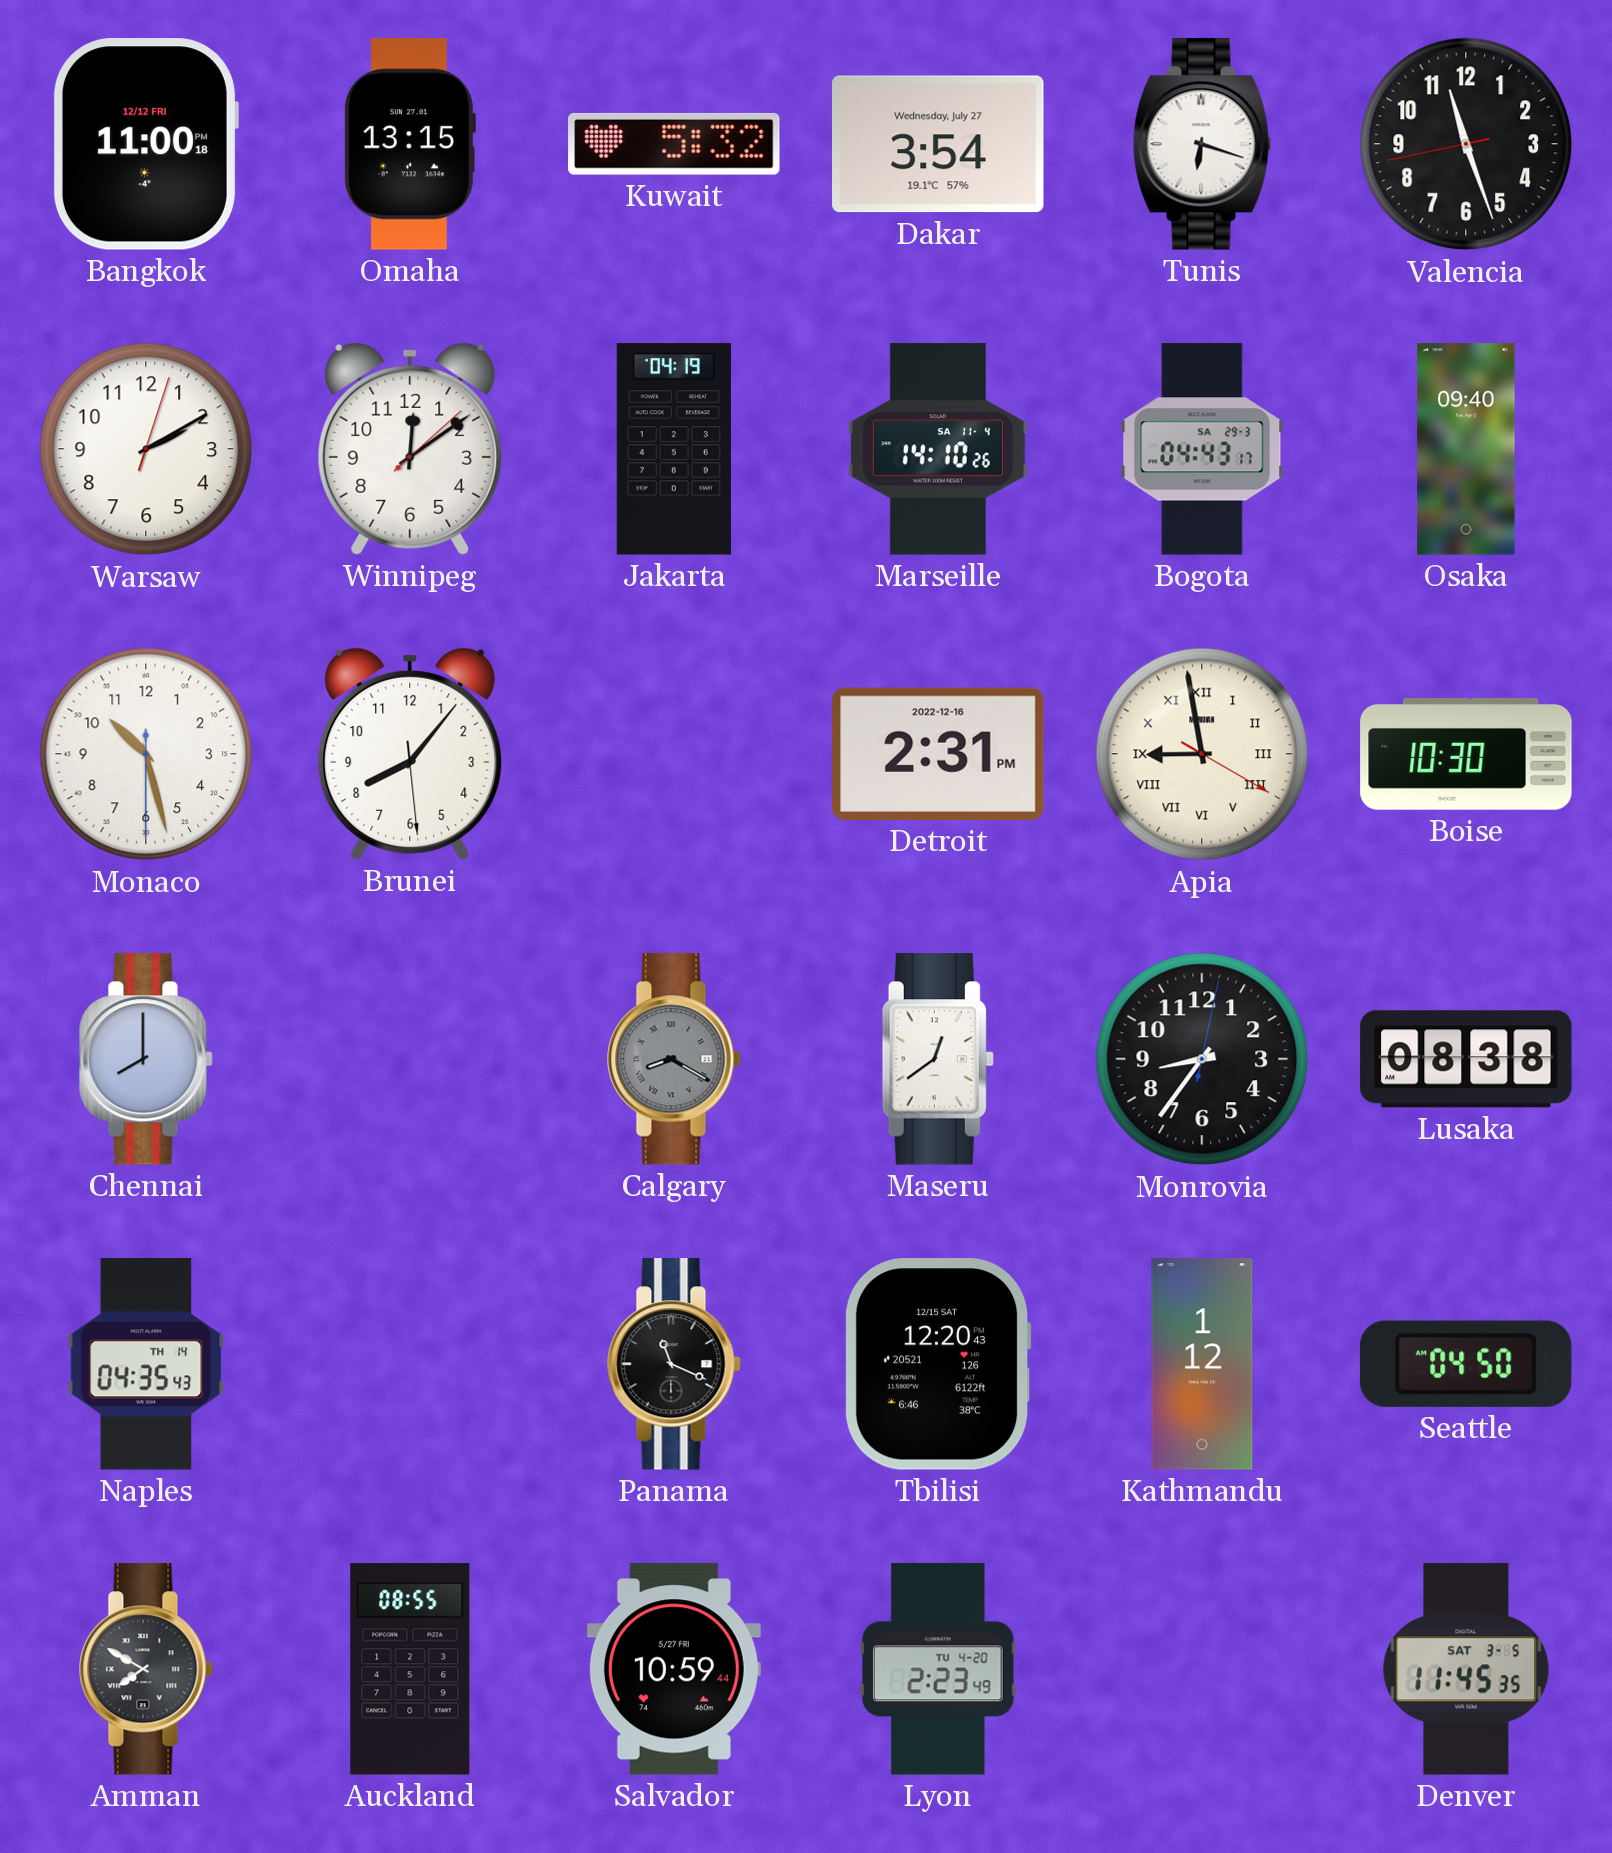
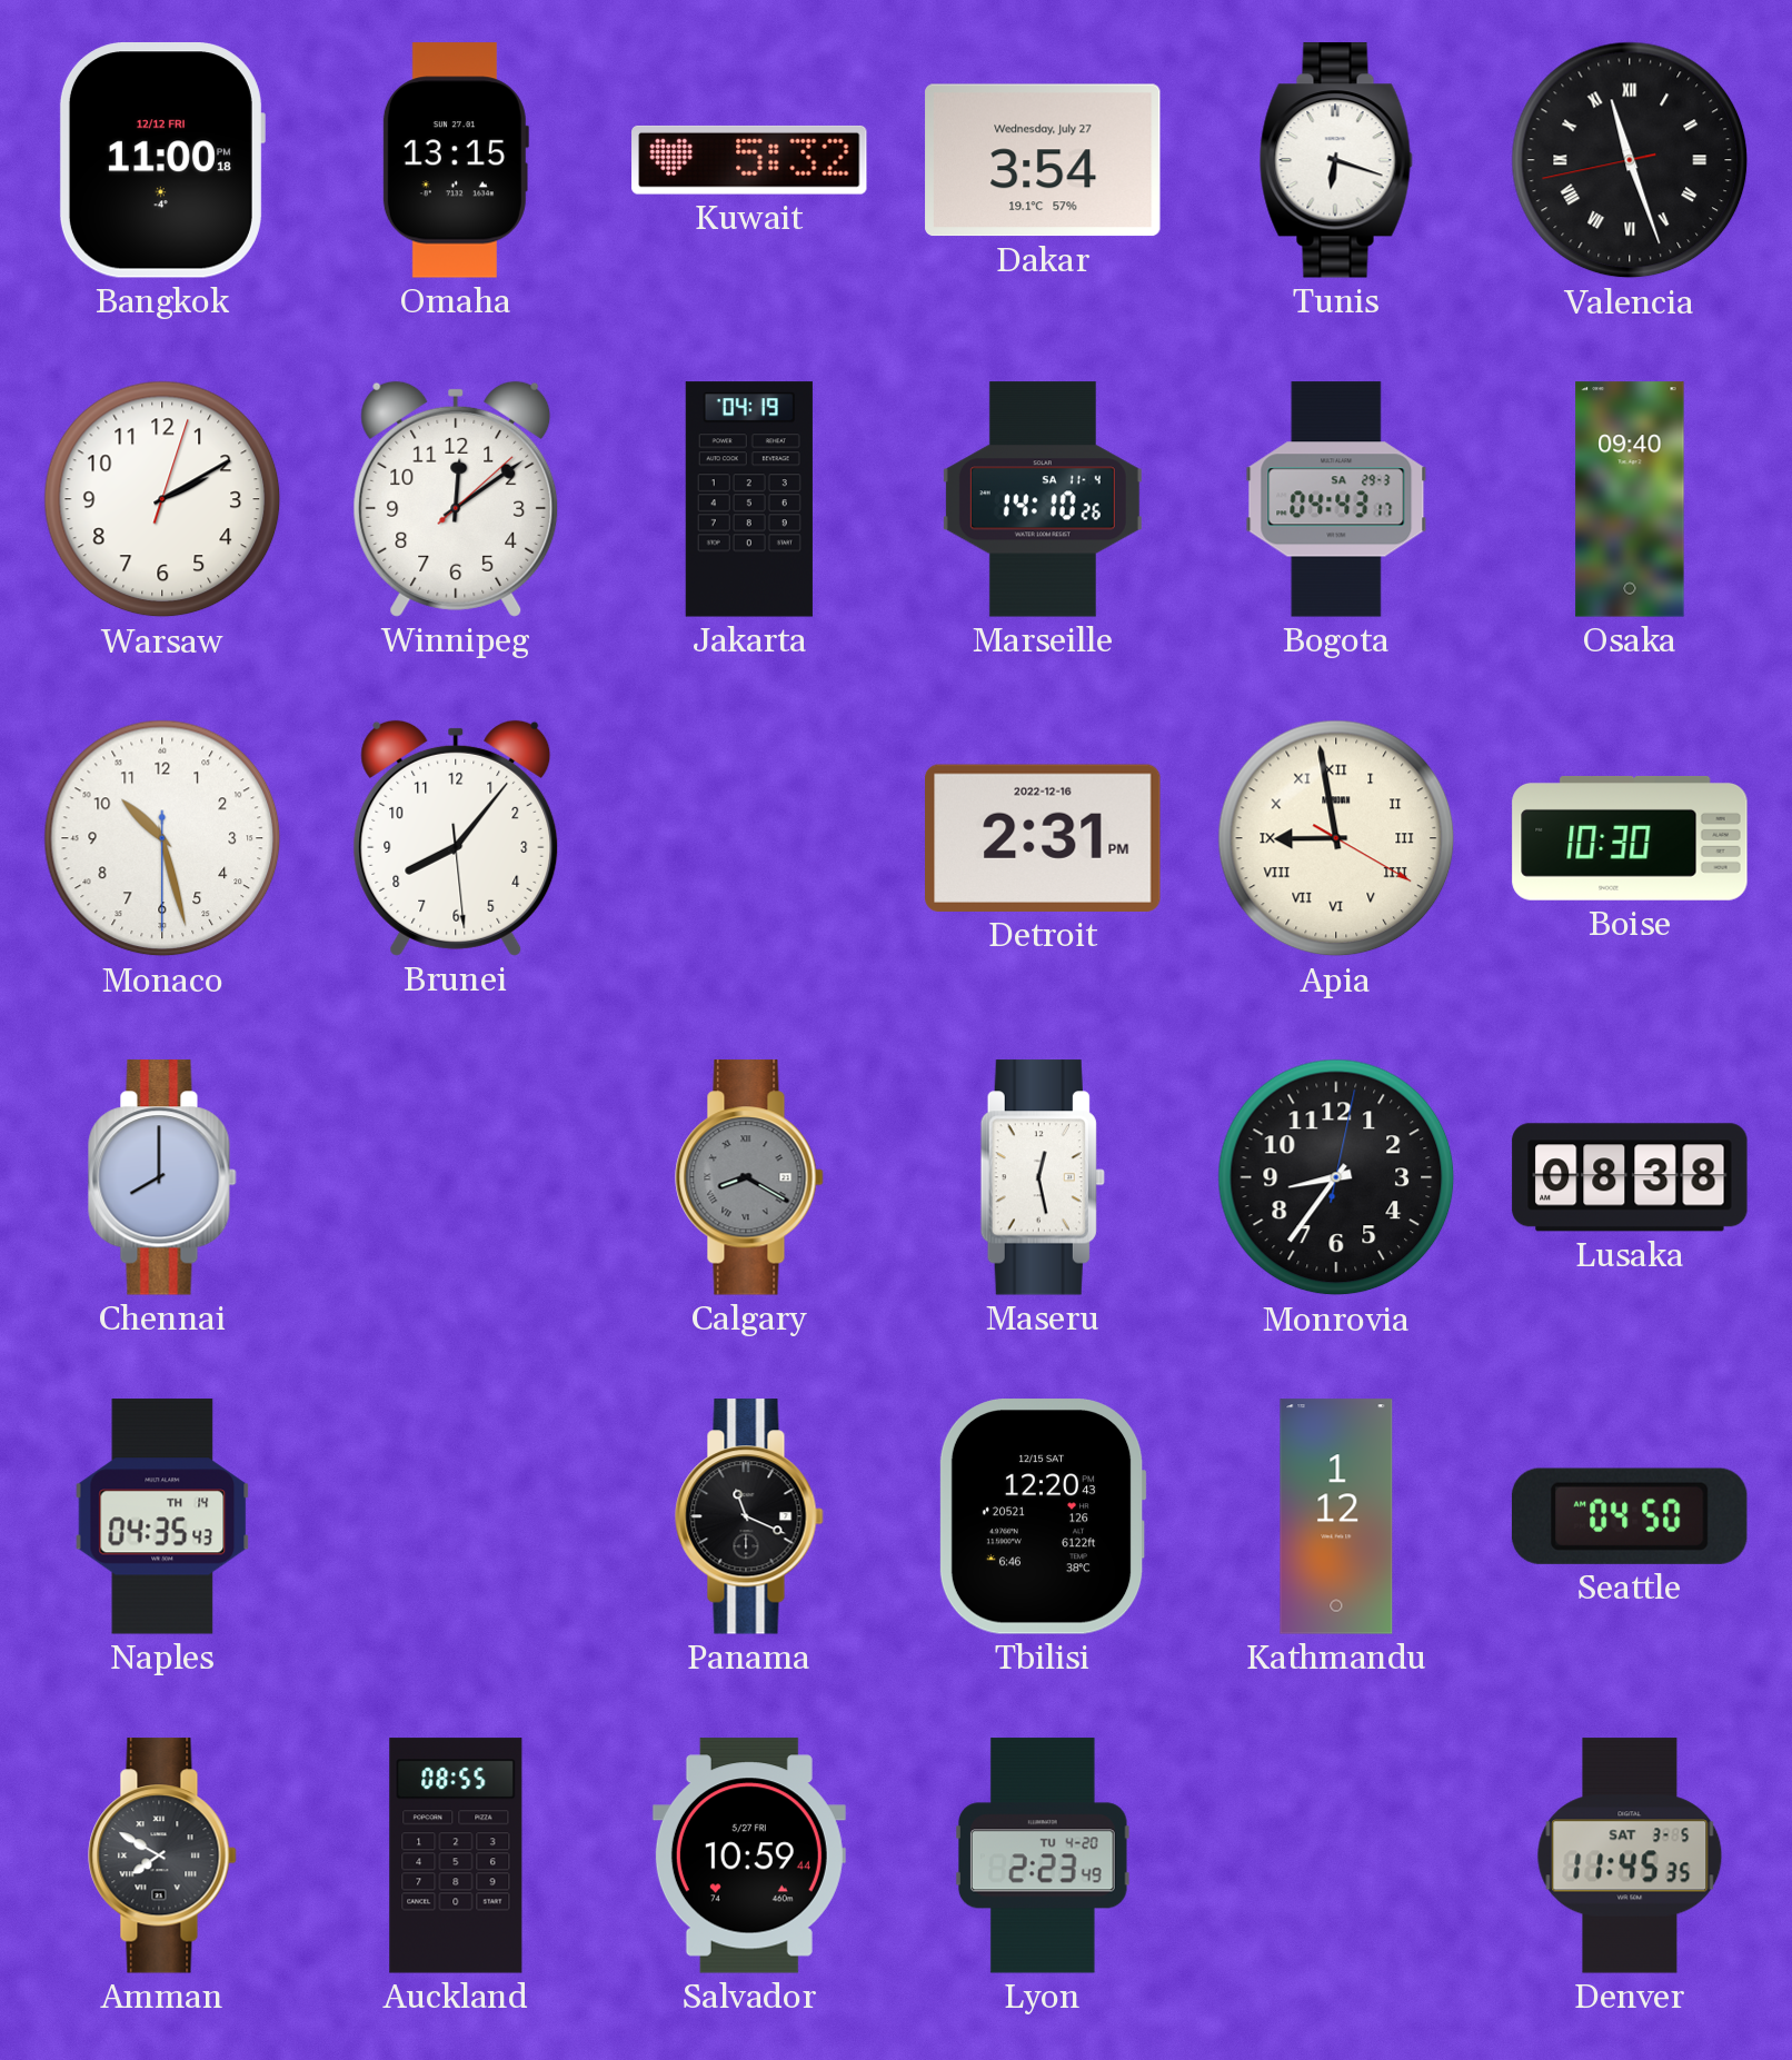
Valencia numerals: Arabic -> Roman (1630, 160)
Maseru: 12:39 -> 12:28 (1043, 1177)
